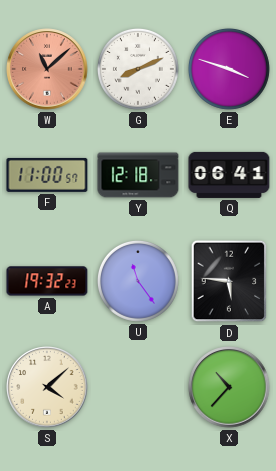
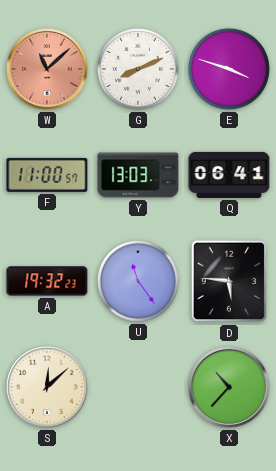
Y: 12:18 -> 13:03 (138, 175)
S: 4:08 -> 12:08 (47, 387)
